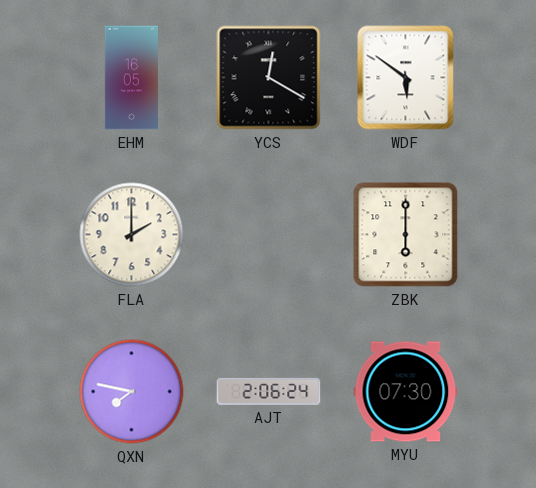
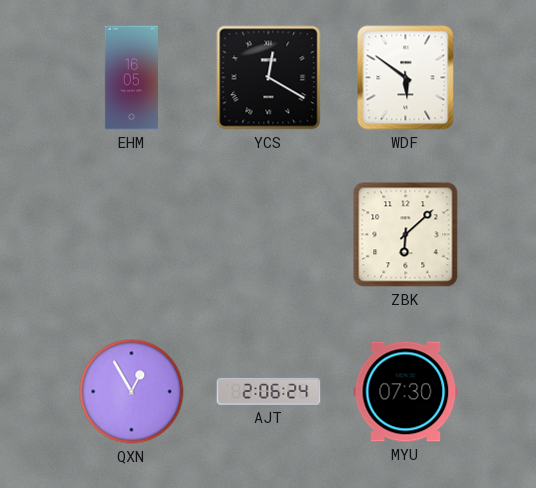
FLA: 2:00 -> none (132, 235)
ZBK: 6:00 -> 6:08 (406, 235)
QXN: 7:47 -> 12:55 (132, 392)
